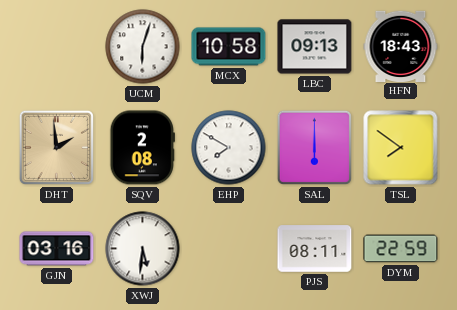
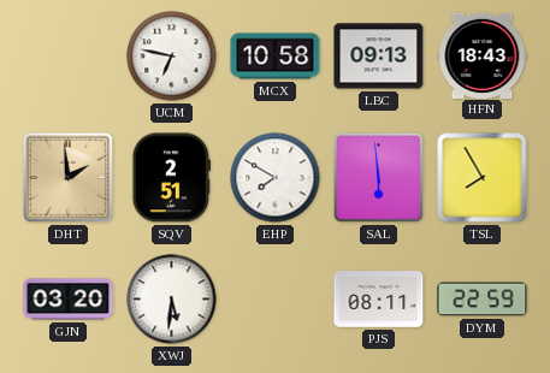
UCM: 6:03 -> 6:47 (172, 57)
SQV: 2:08 -> 2:51 (171, 178)
SAL: 6:00 -> 5:59 (378, 177)
TSL: 7:51 -> 7:55 (483, 178)
GJN: 03:16 -> 03:20 (69, 300)
